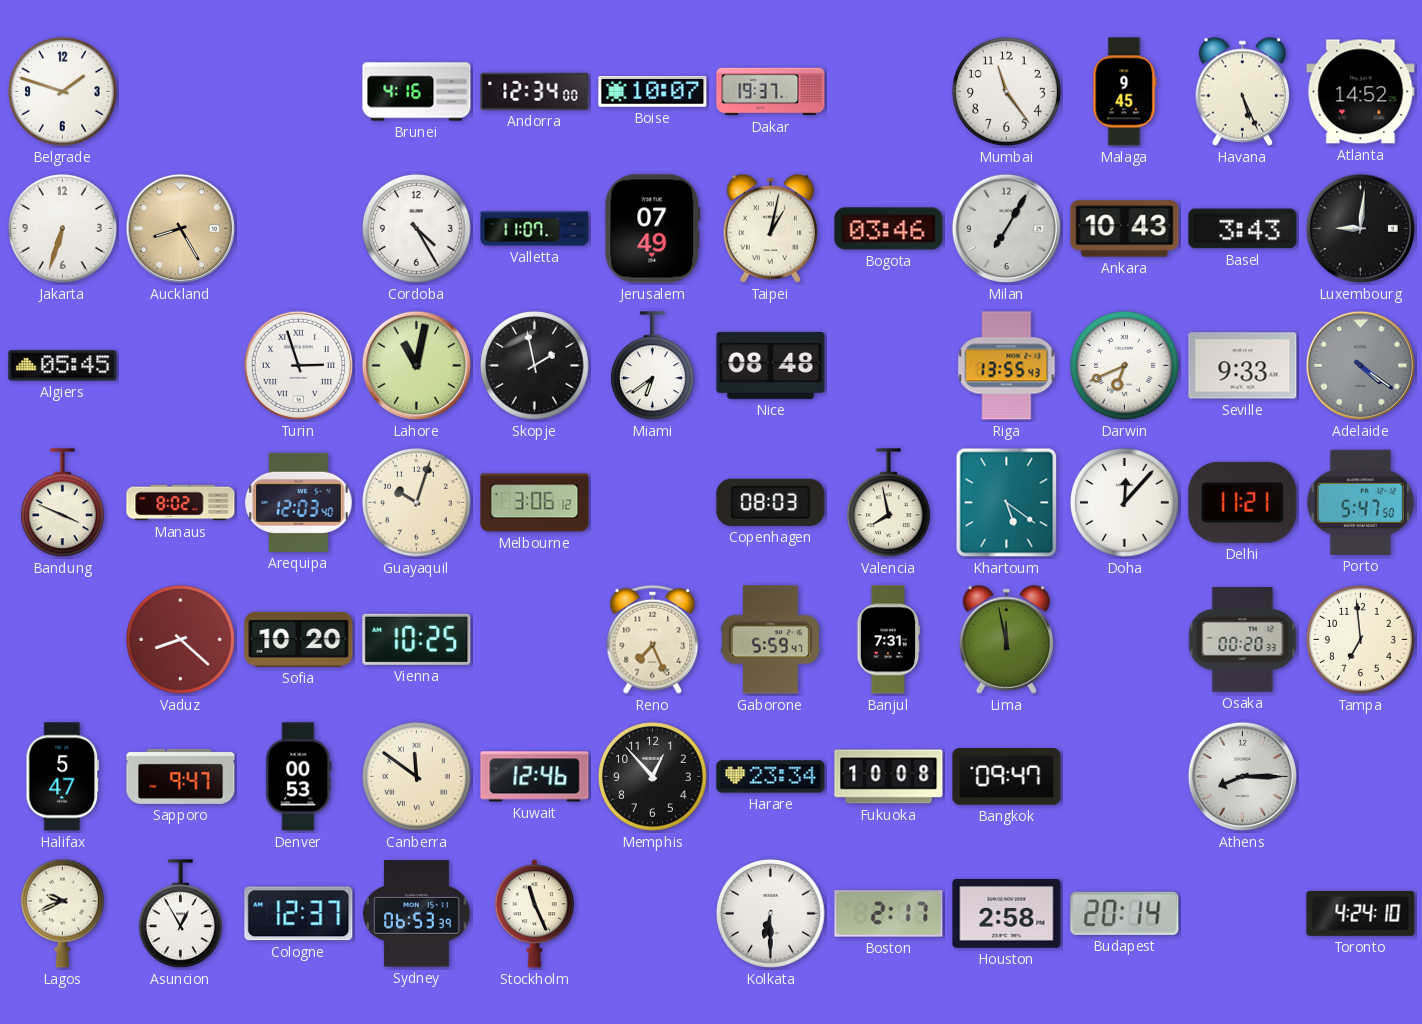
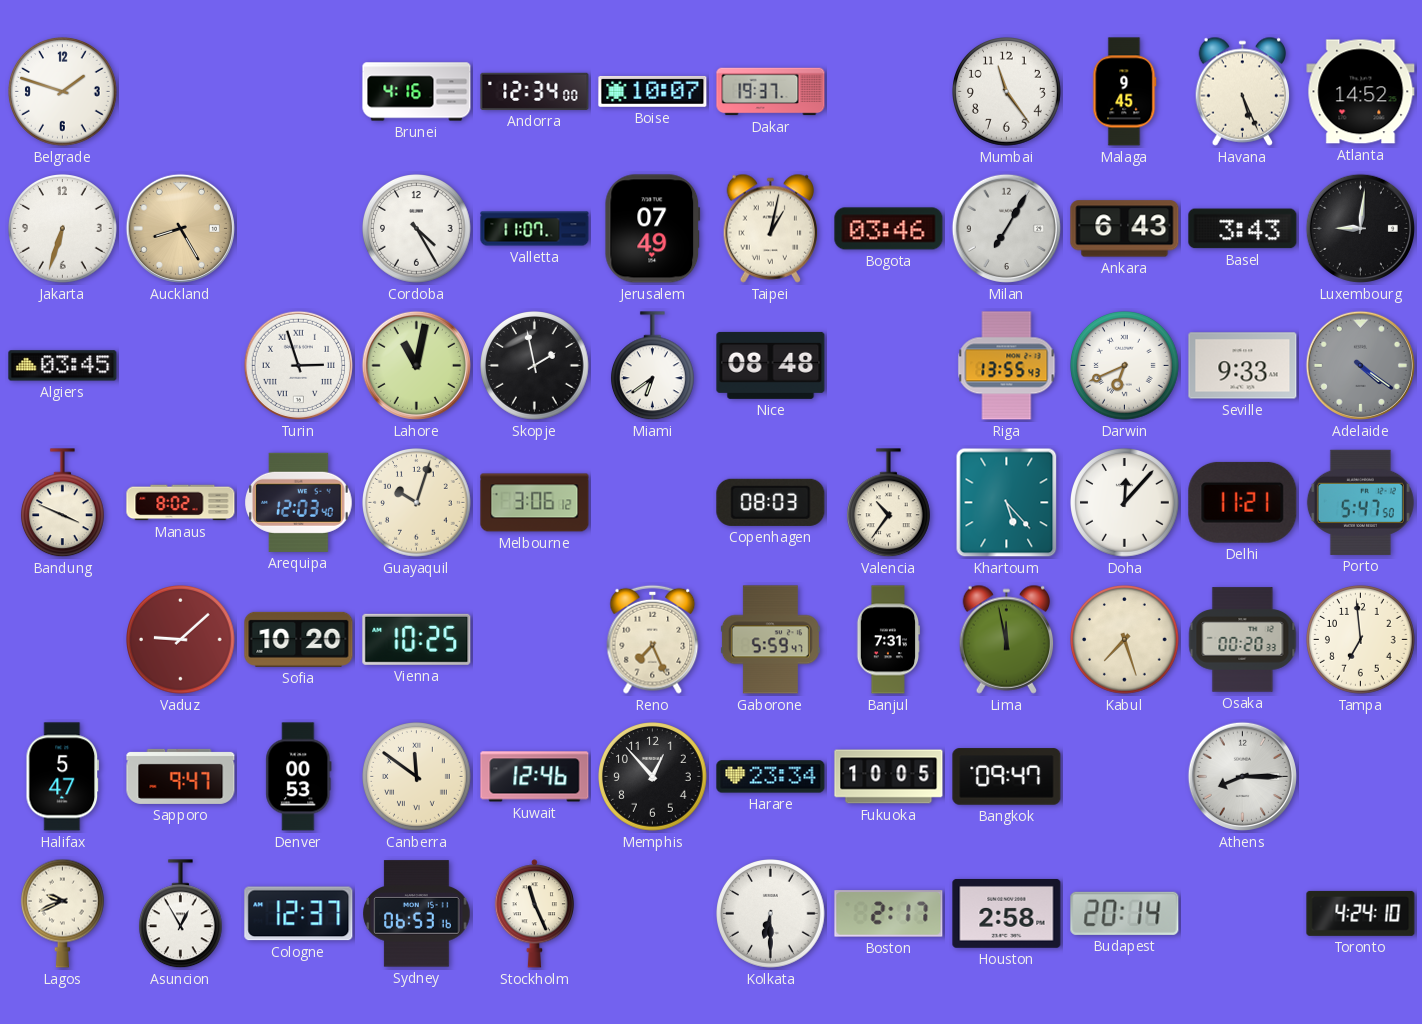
Ankara: 10:43 -> 6:43 (1125, 229)
Algiers: 05:45 -> 03:45 (63, 366)
Valencia: 7:58 -> 10:36 (888, 503)
Khartoum: 5:21 -> 5:23 (1007, 503)
Vaduz: 8:22 -> 9:08 (181, 640)
Kabul: none -> 7:27 (1125, 640)
Fukuoka: 10:08 -> 10:05 (889, 777)
Sydney: 06:53:39 -> 06:53:16 (417, 914)
